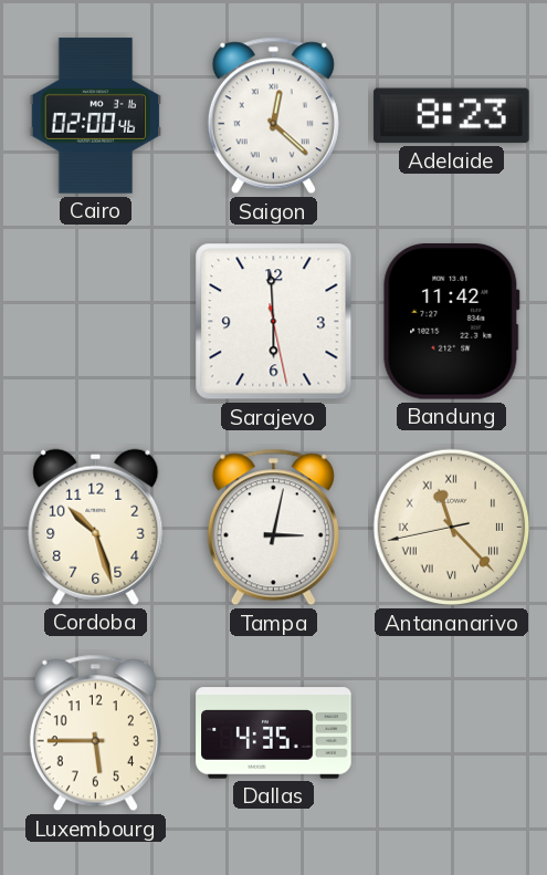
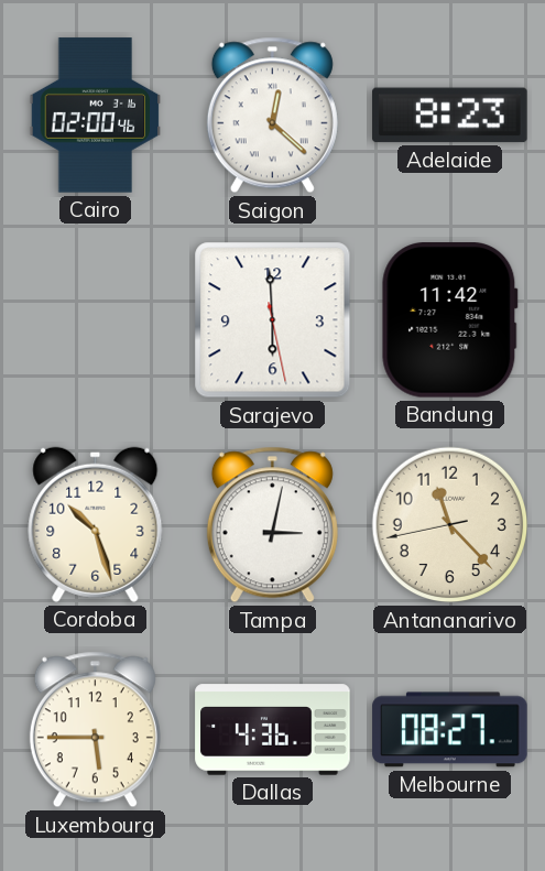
Antananarivo numerals: Roman -> Arabic (450, 525)
Dallas: 4:35 -> 4:36 (273, 730)
Melbourne: none -> 08:27 (450, 730)
